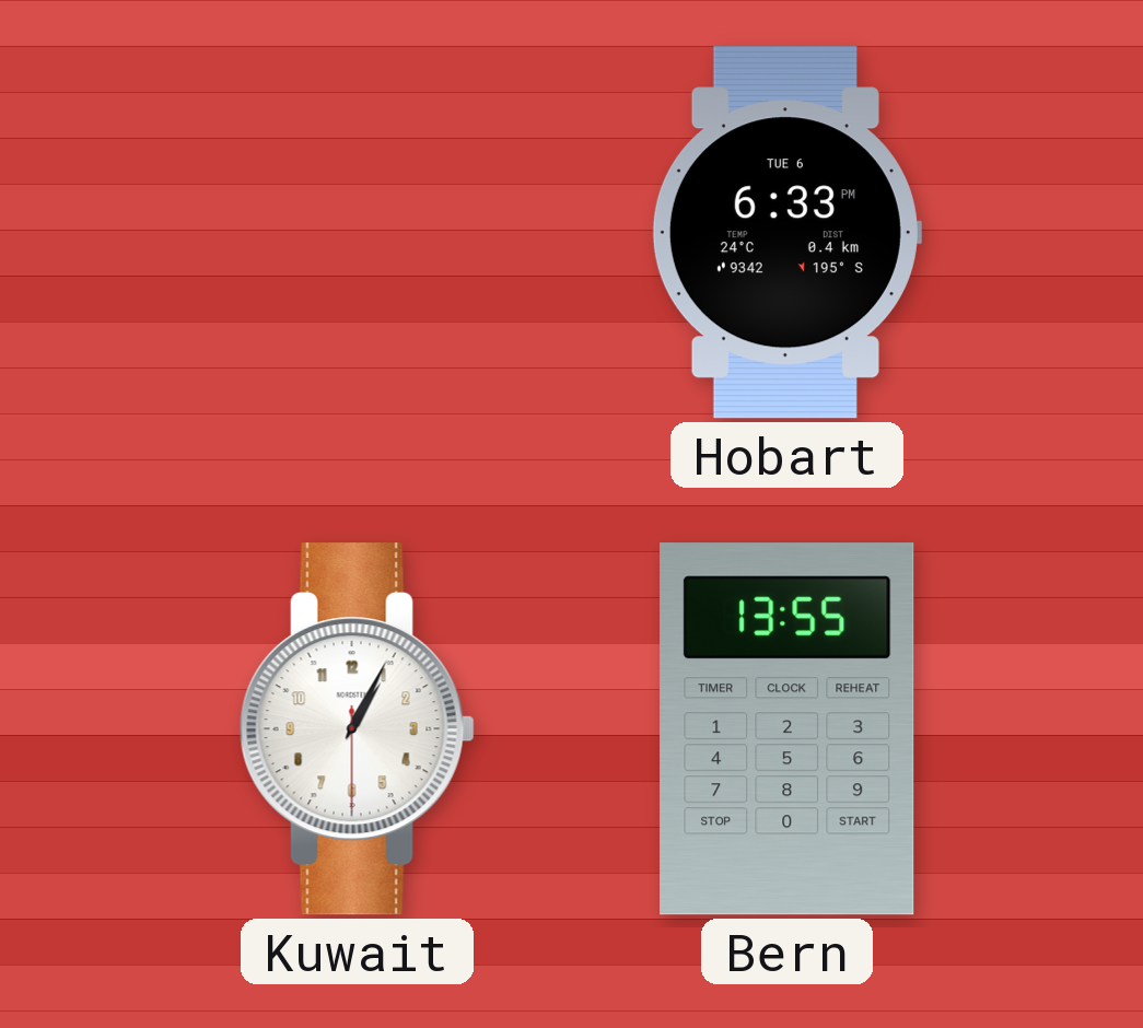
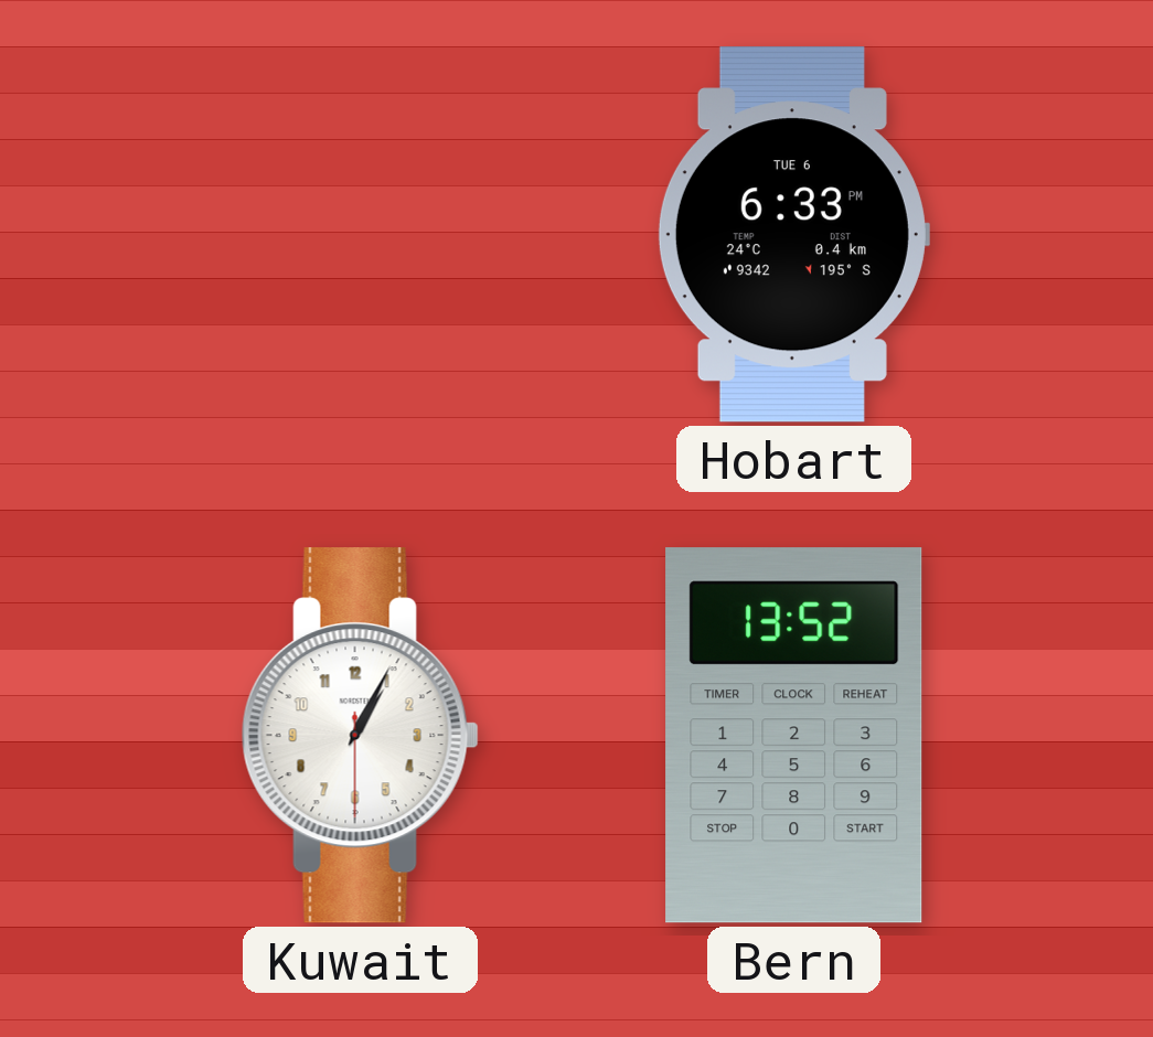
Bern: 13:55 -> 13:52 (794, 736)
